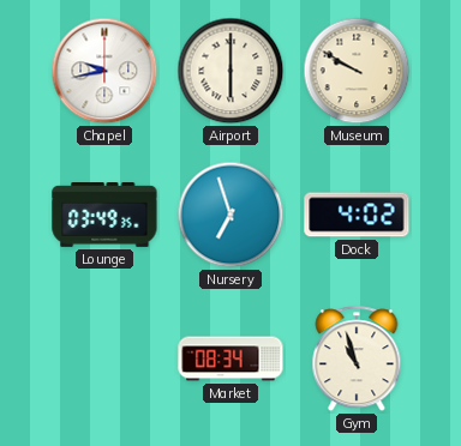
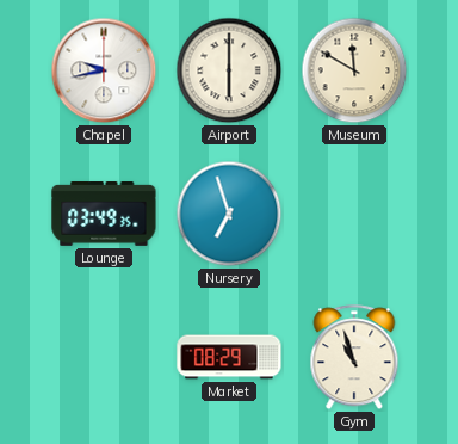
Museum: 9:50 -> 11:50 (354, 70)
Dock: 4:02 -> none (357, 215)
Market: 08:34 -> 08:29 (229, 357)
